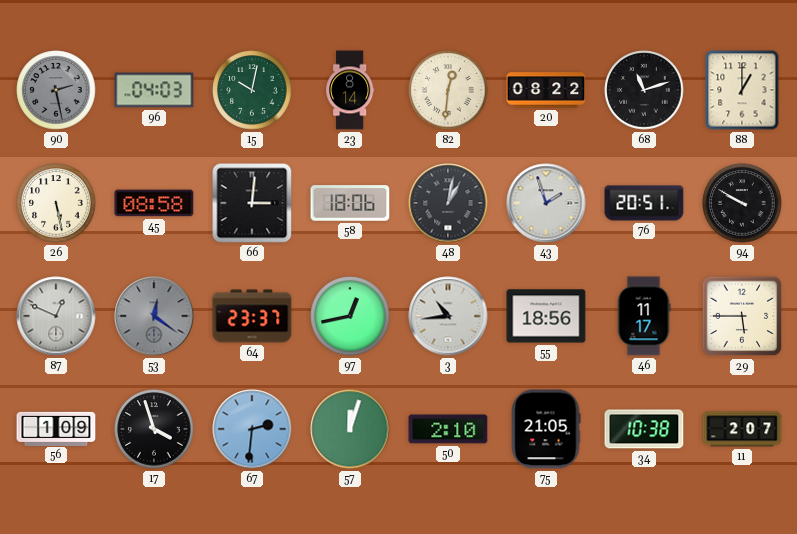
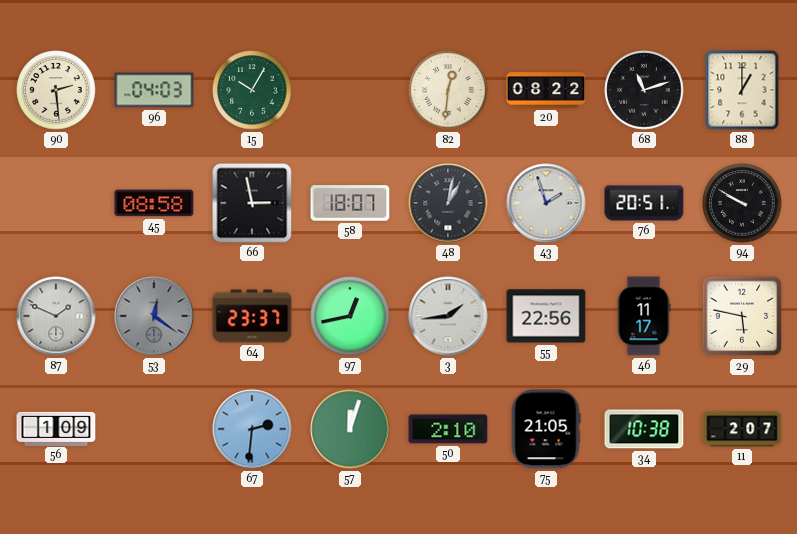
90: 2:28 -> 2:29 (56, 90)
90 dial: grey -> cream (56, 90)
15: 10:02 -> 10:05 (252, 90)
23: 8:14 -> none (350, 90)
26: 5:28 -> none (56, 203)
66: 3:01 -> 2:58 (252, 203)
58: 18:06 -> 18:07 (350, 203)
87: 12:49 -> 1:49 (56, 316)
3: 10:44 -> 1:44 (448, 316)
55: 18:56 -> 22:56 (546, 316)
29: 5:45 -> 5:47 (742, 316)
17: 3:57 -> none (154, 429)
